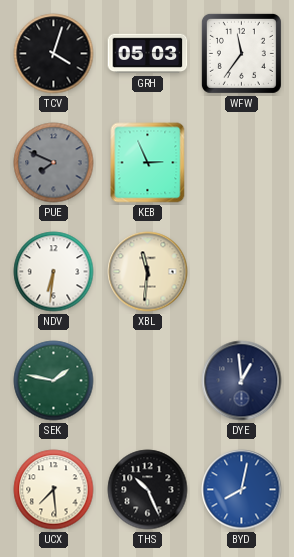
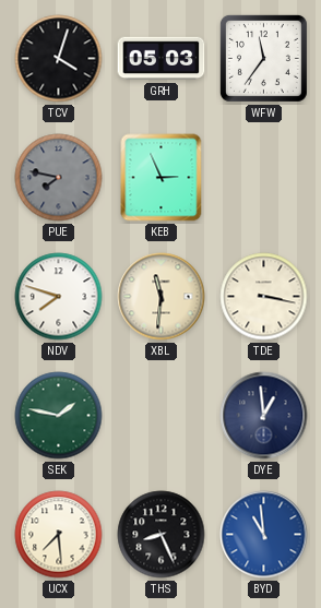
PUE: 7:49 -> 7:47 (59, 178)
NDV: 6:31 -> 7:48 (59, 297)
TDE: none -> 3:17 (264, 297)
THS: 10:26 -> 8:26 (162, 535)
BYD: 8:02 -> 10:59 (264, 535)
